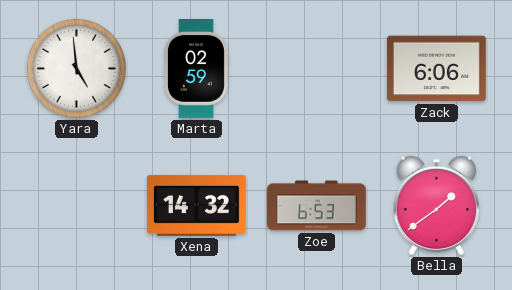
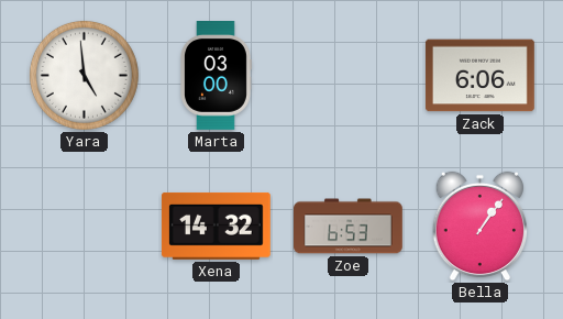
Marta: 02:59 -> 03:00 (217, 76)
Bella: 1:39 -> 1:06 (479, 227)
